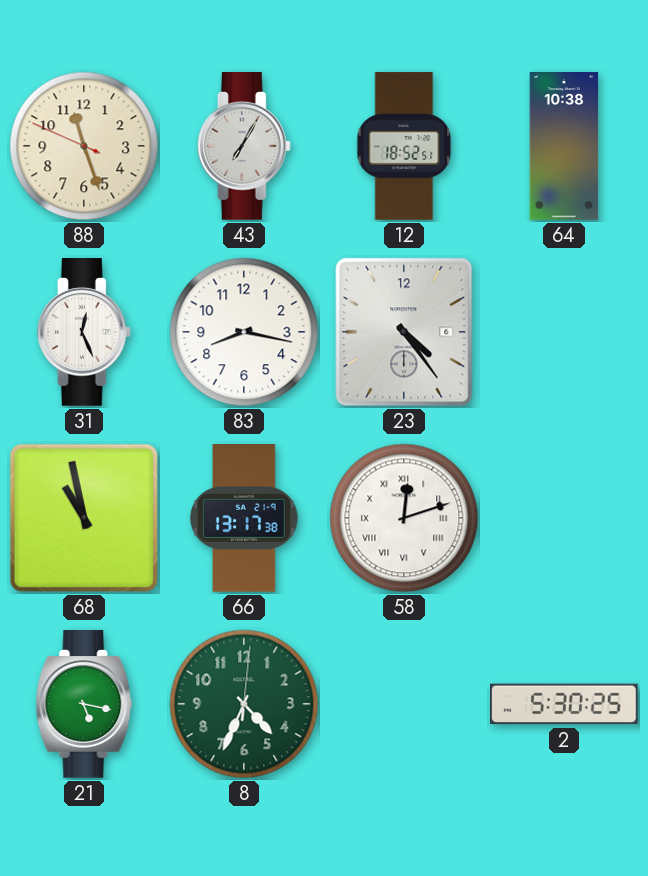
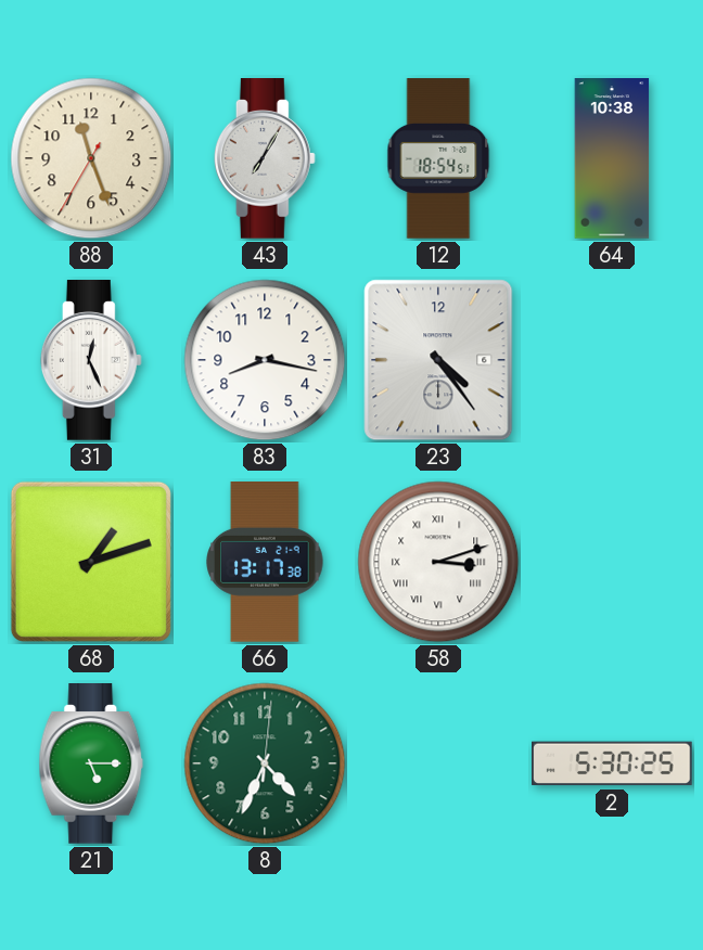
88: 11:26:49 -> 11:26:35 (91, 158)
12: 18:52 -> 18:54 (438, 158)
68: 10:58 -> 1:12 (91, 562)
58: 12:12 -> 3:12 (438, 562)
21: 5:17 -> 5:15 (91, 763)
